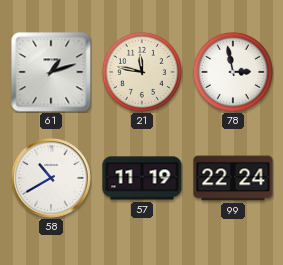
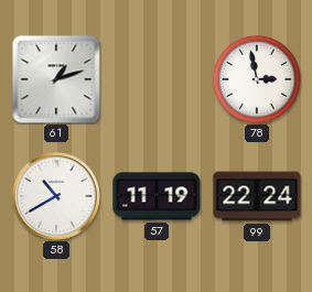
21: 11:47 -> none (142, 72)
